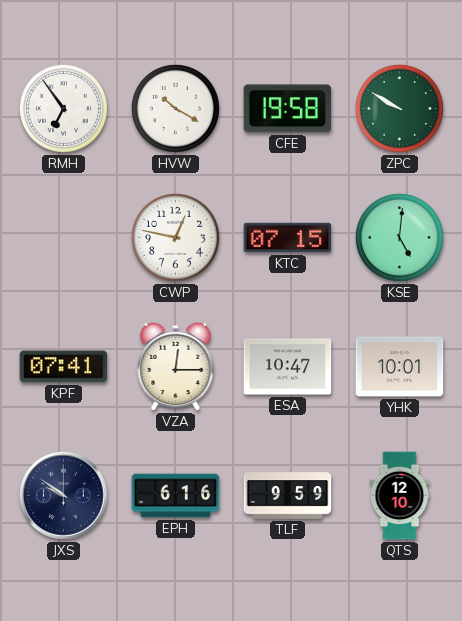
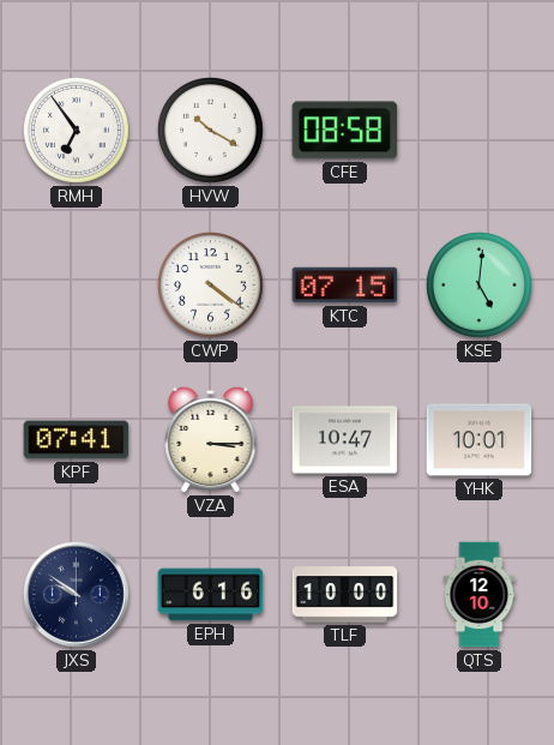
CFE: 19:58 -> 08:58 (345, 131)
ZPC: 9:50 -> none (399, 108)
CWP: 12:47 -> 4:21 (210, 284)
VZA: 12:15 -> 3:15 (211, 439)
TLF: 9:59 -> 10:00 (345, 595)
